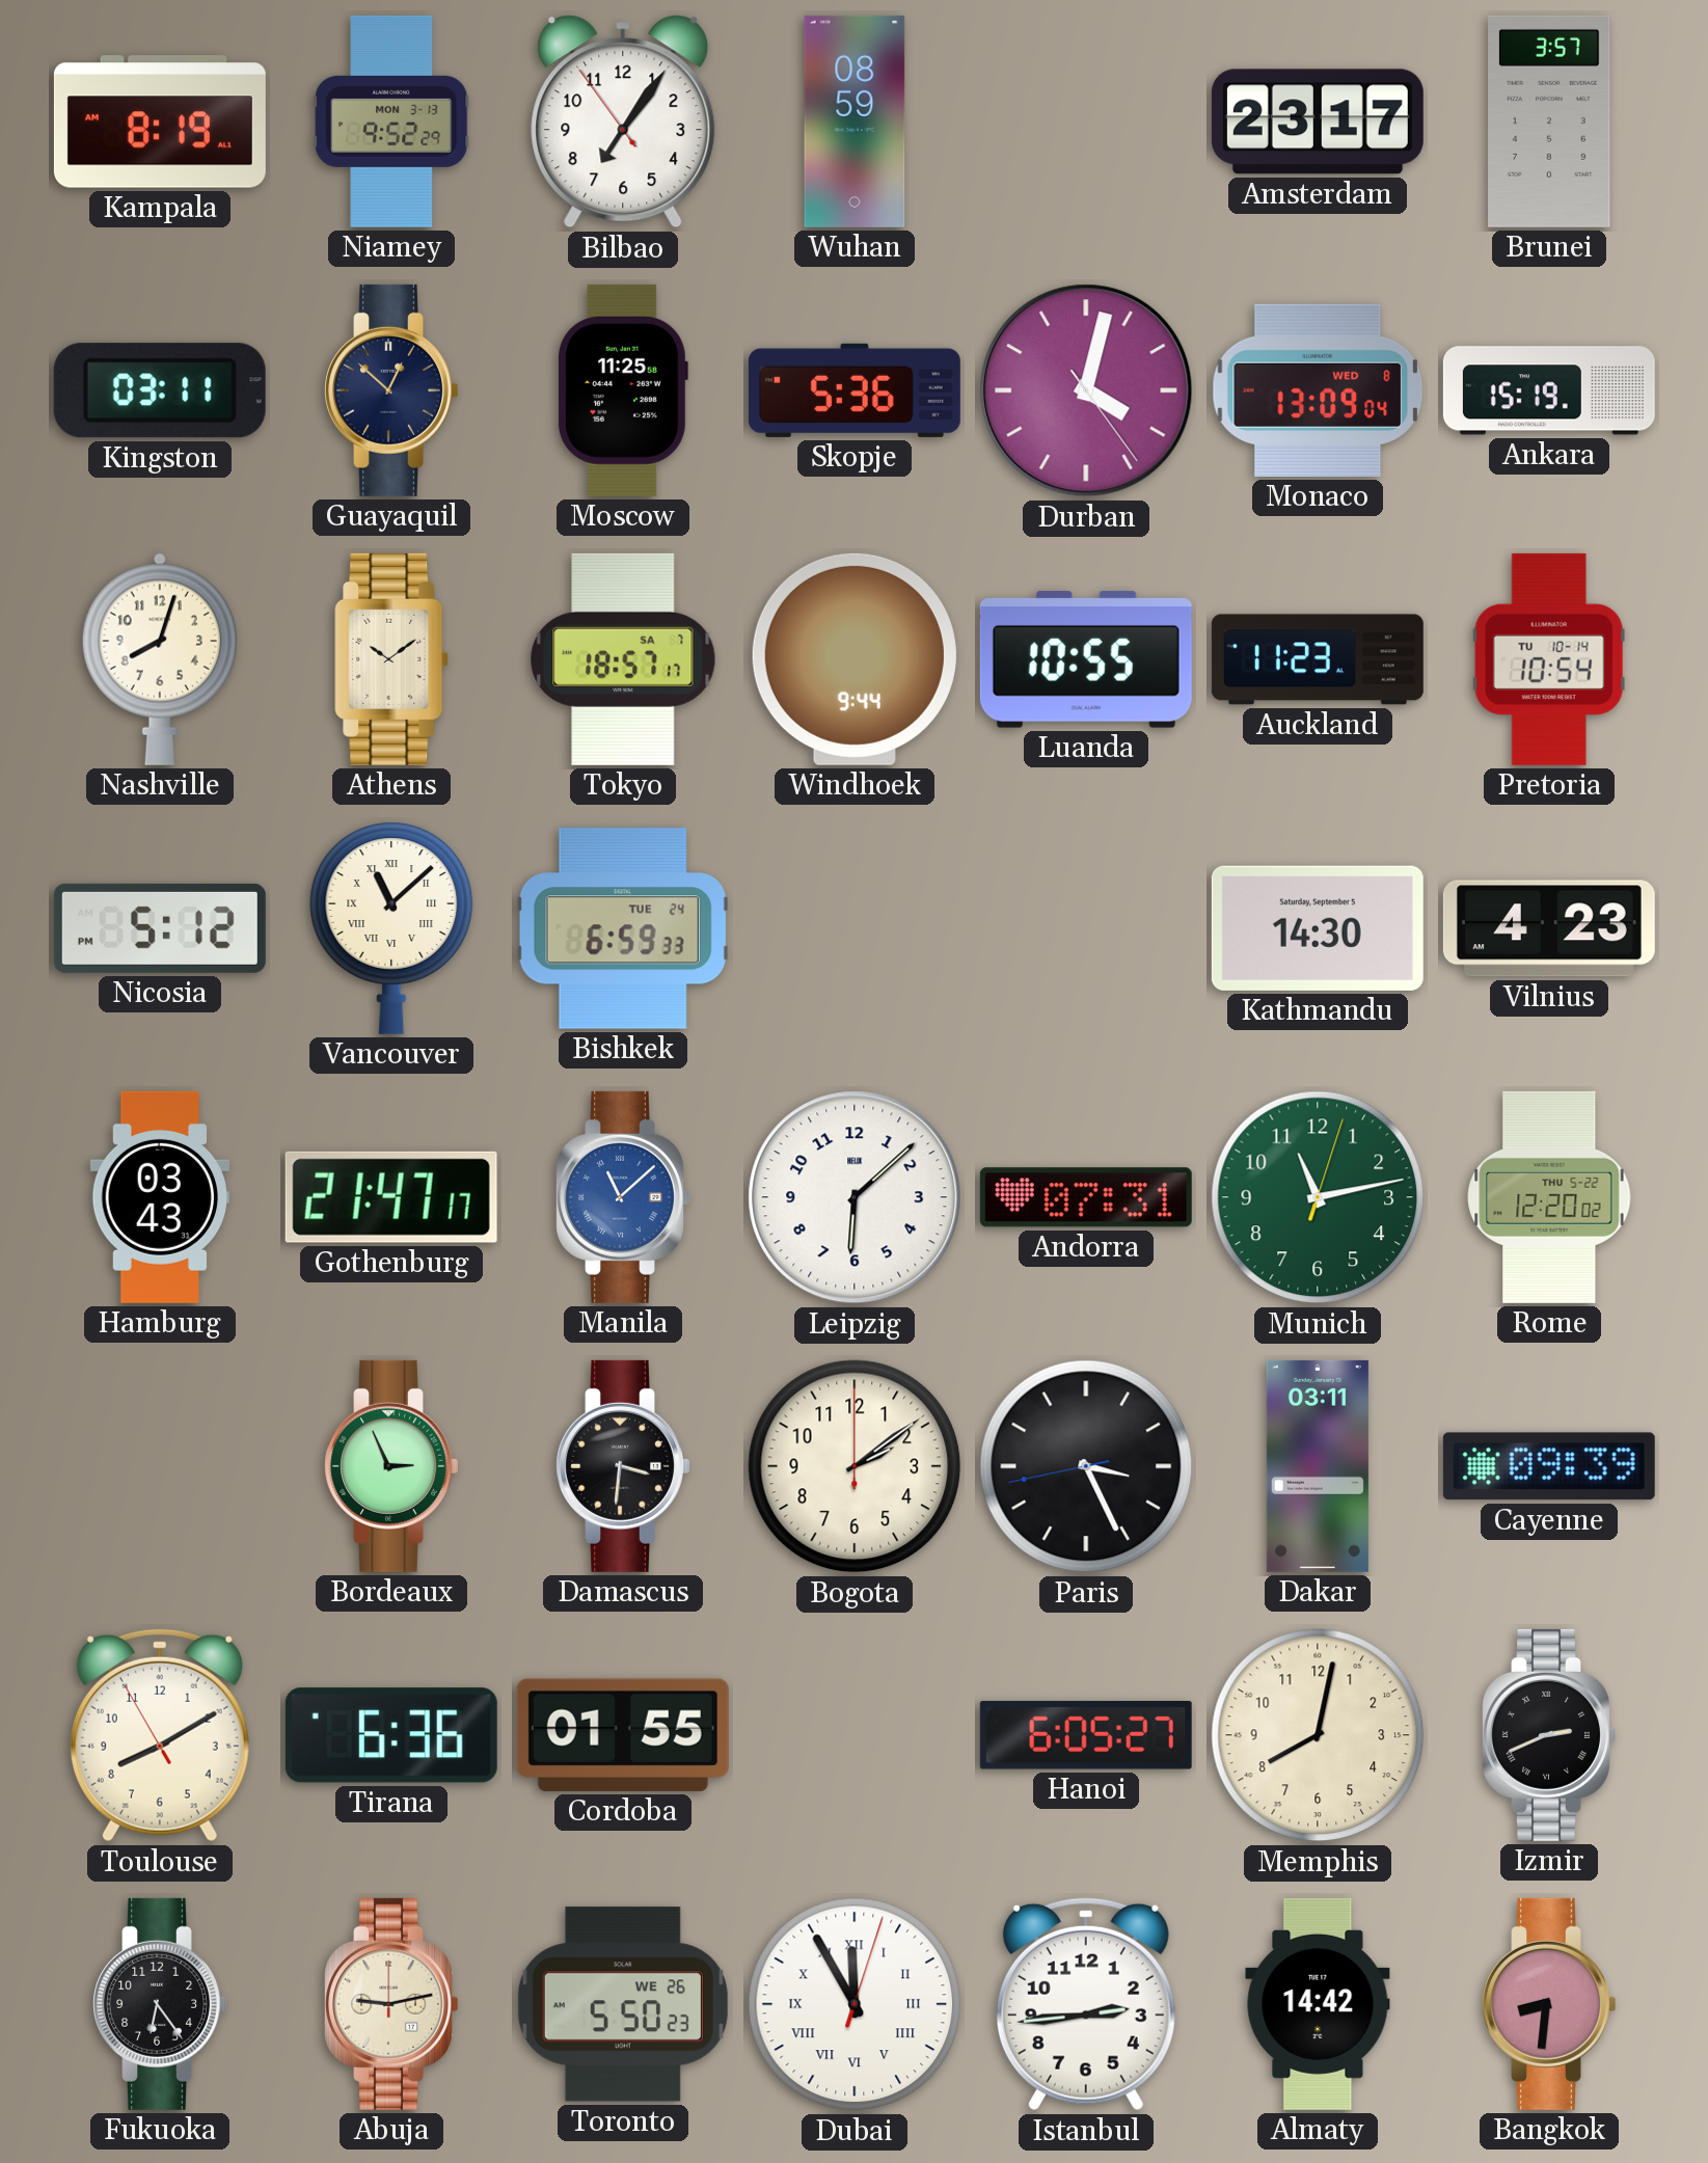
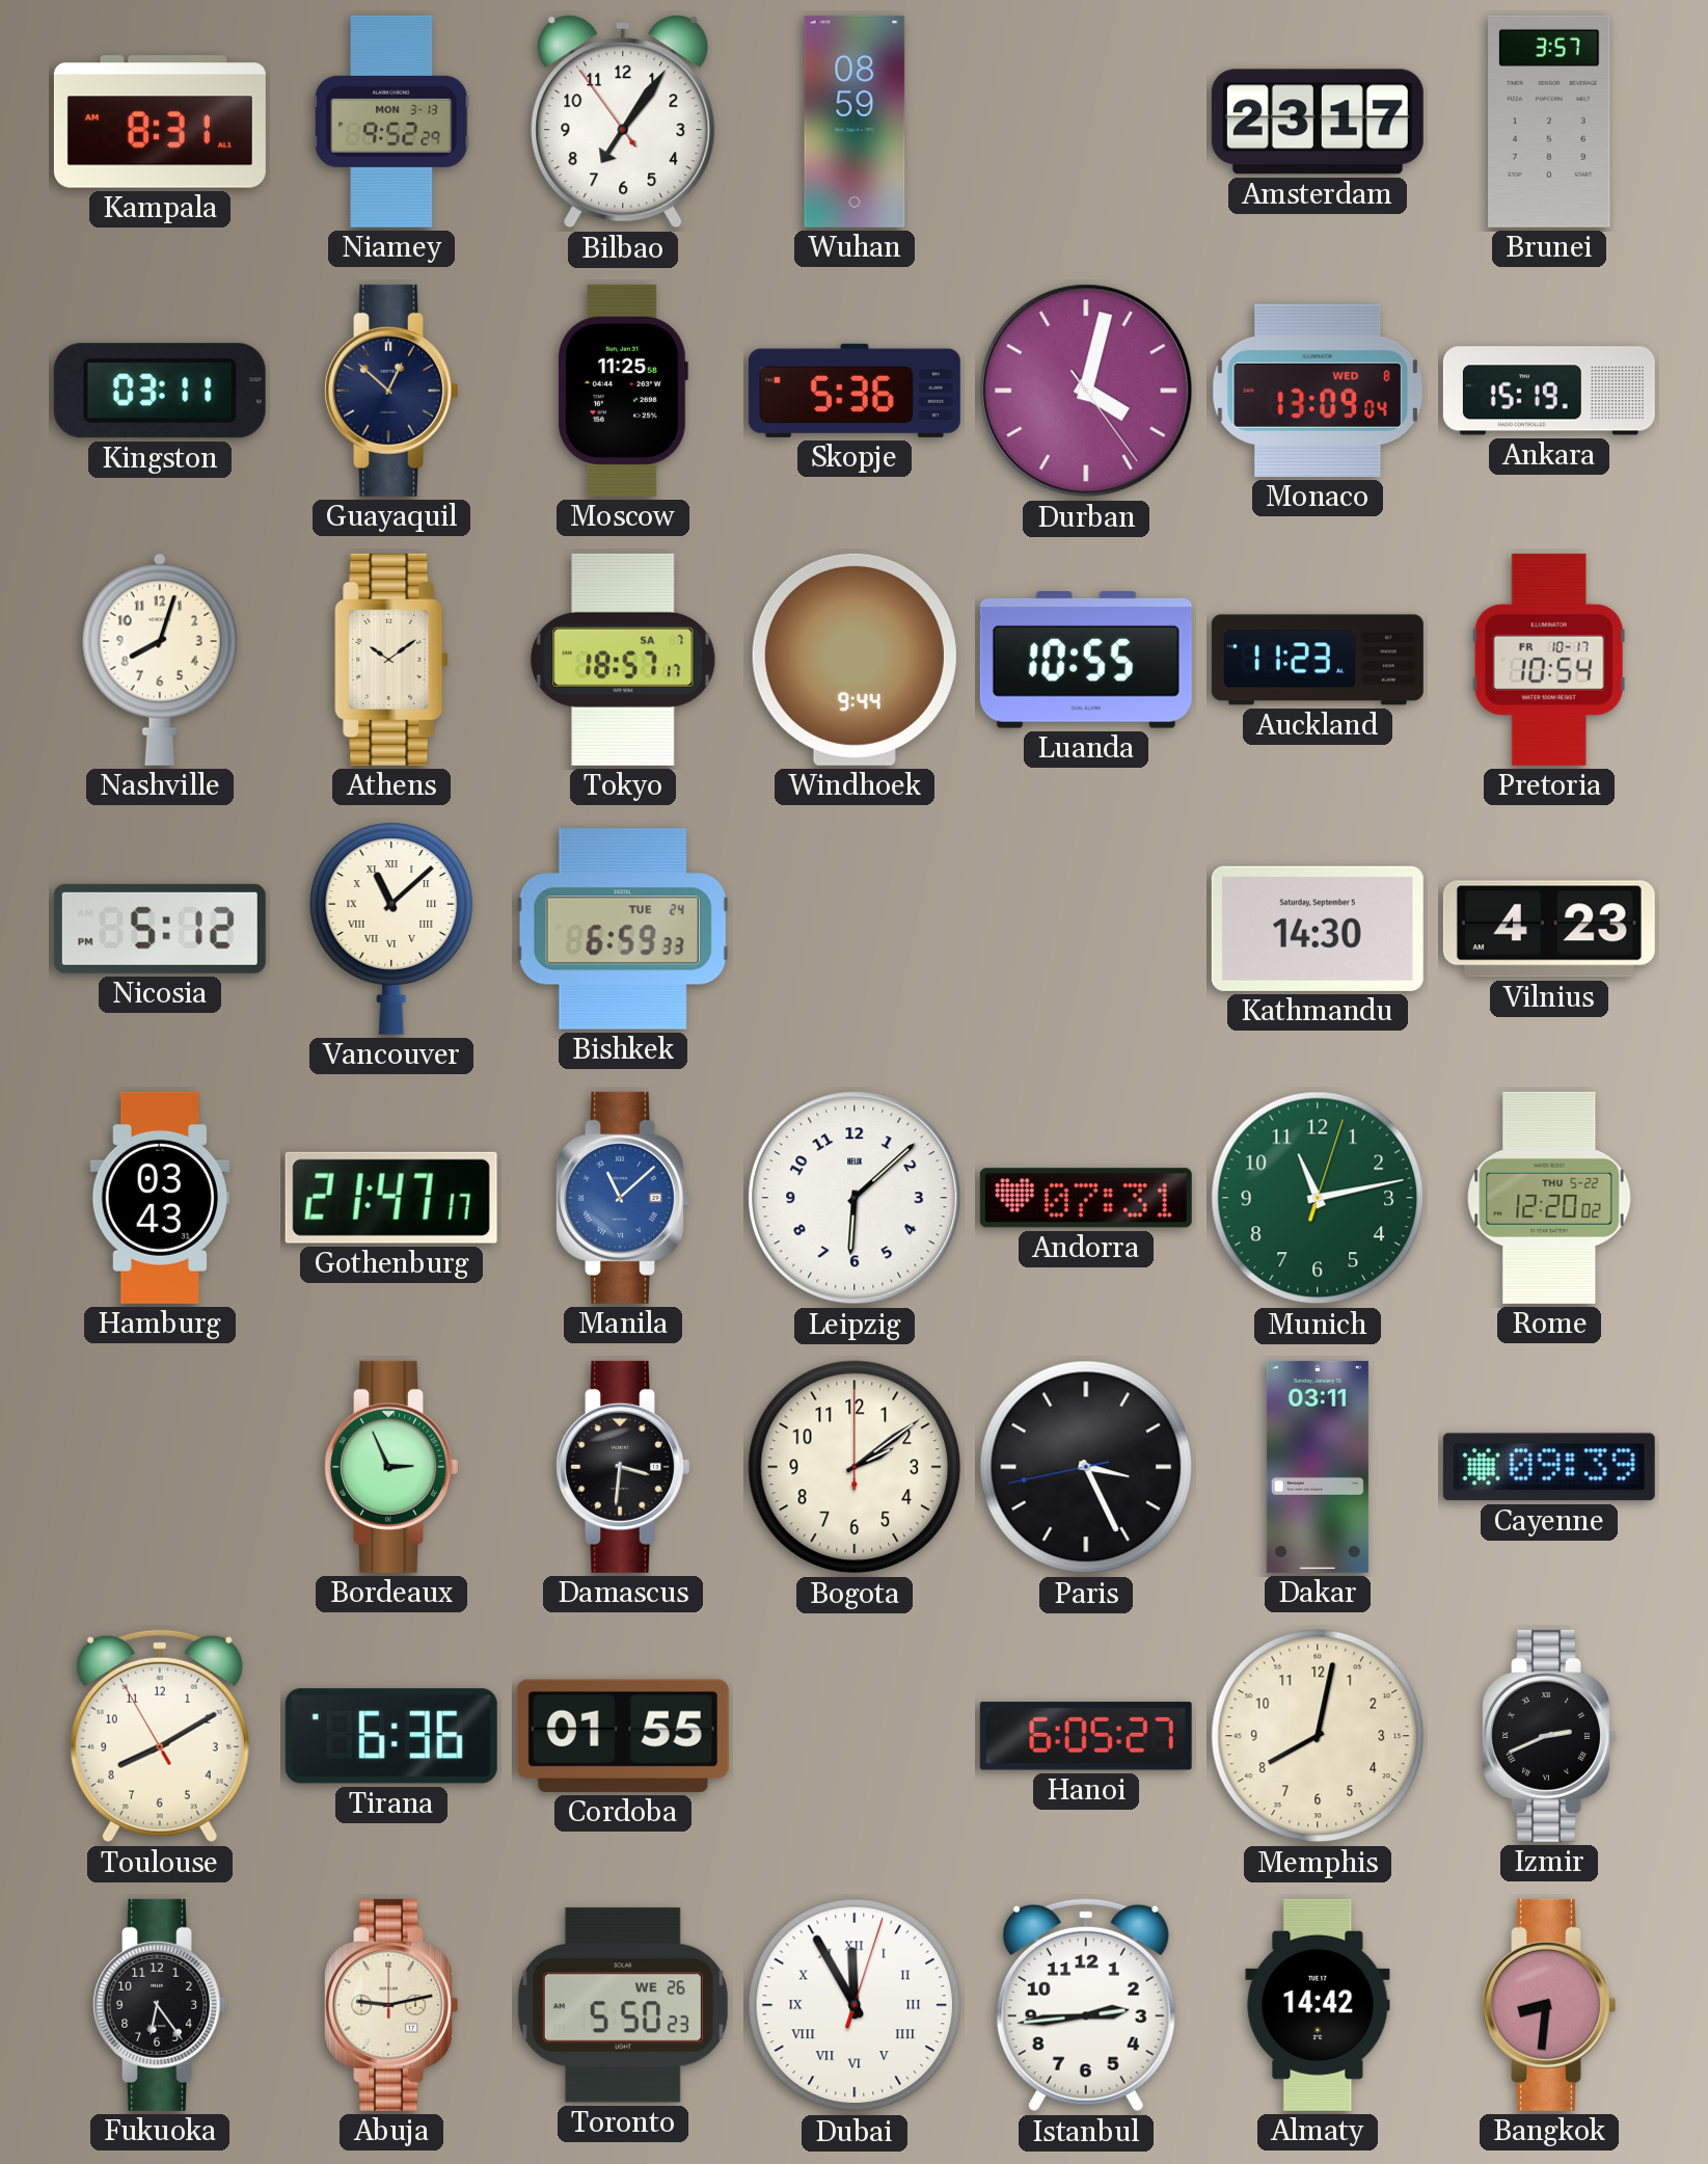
Kampala: 8:19 -> 8:31 (160, 122)
Pretoria date: TU 10-14 -> FR 10-17 (1549, 660)
